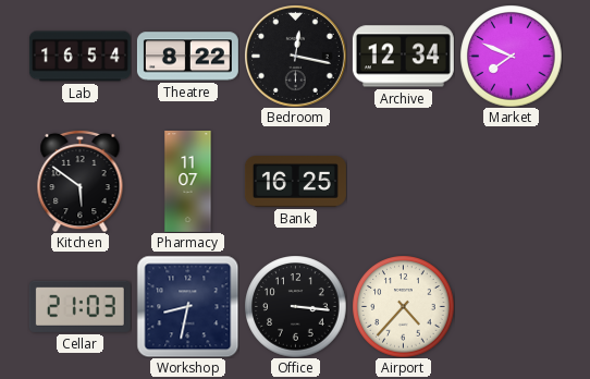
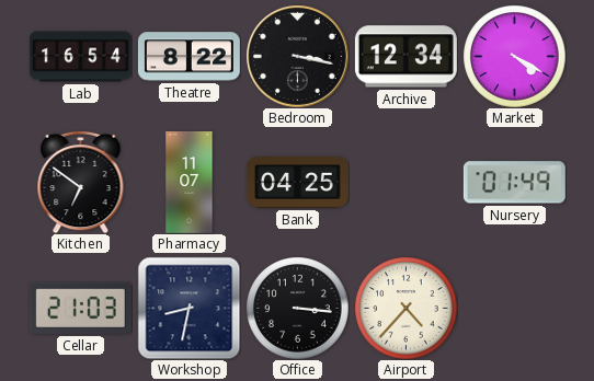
Bedroom: 12:17 -> 3:17 (298, 57)
Market: 7:49 -> 4:20 (514, 56)
Kitchen: 5:51 -> 6:51 (81, 182)
Bank: 16:25 -> 04:25 (297, 183)
Nursery: none -> 01:49 (514, 183)
